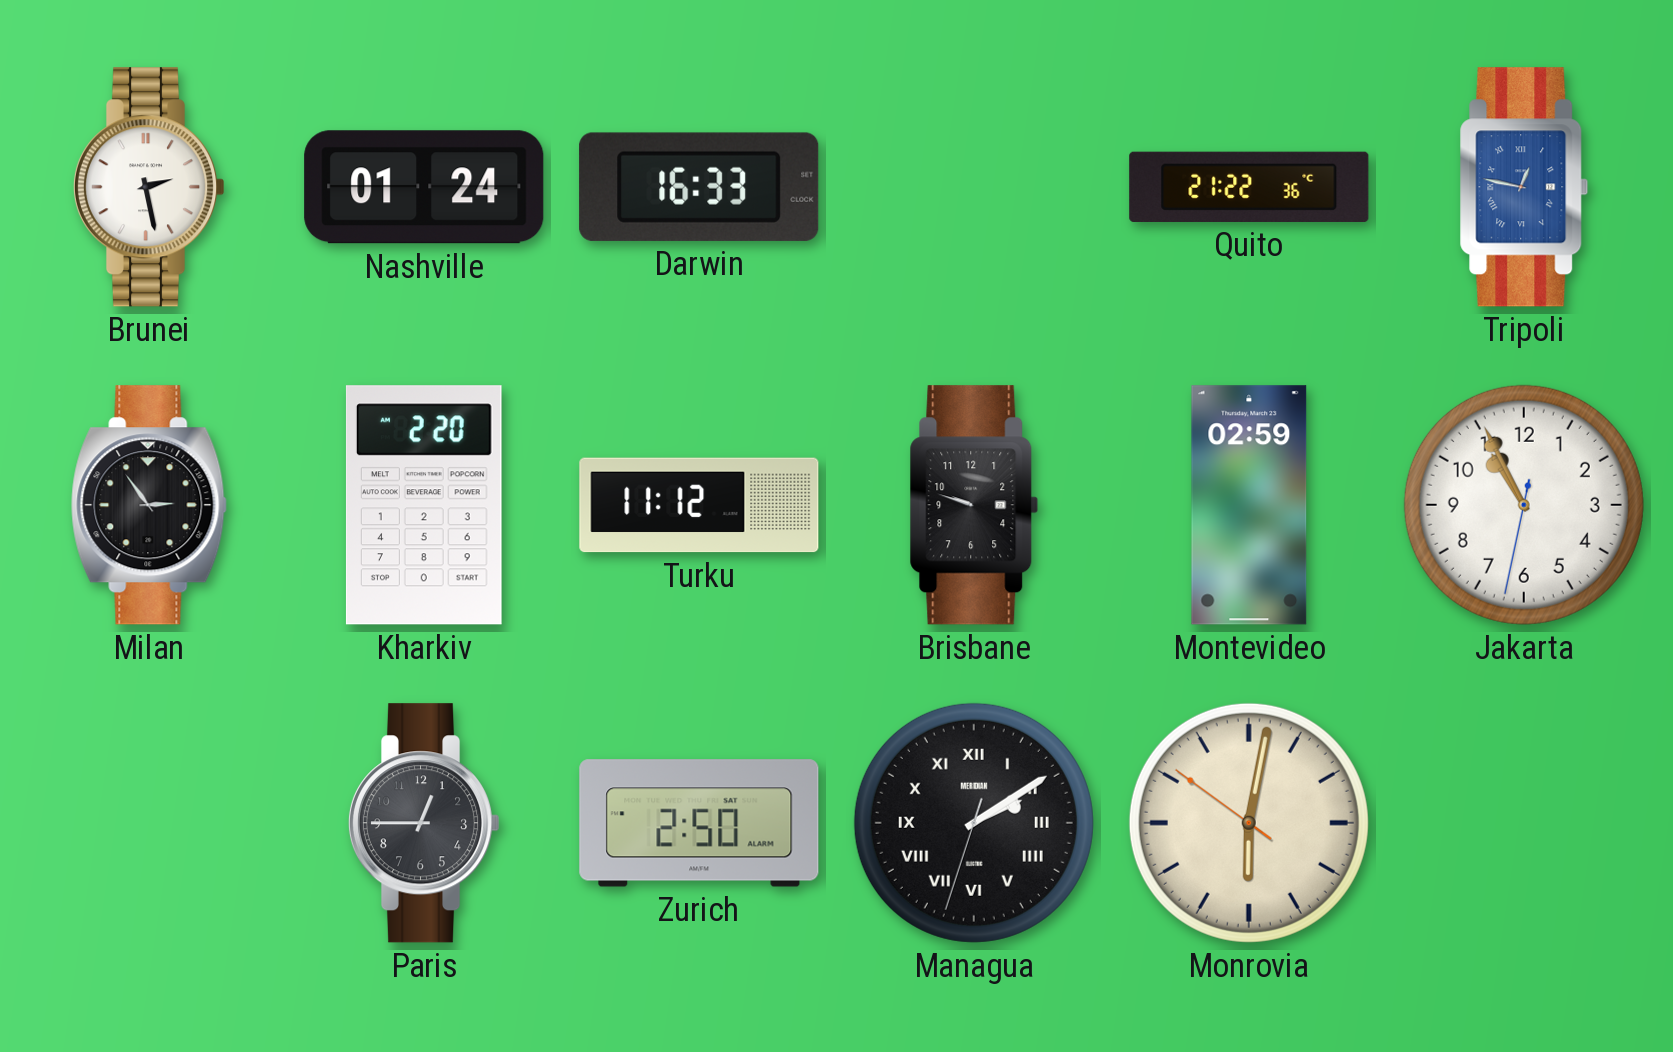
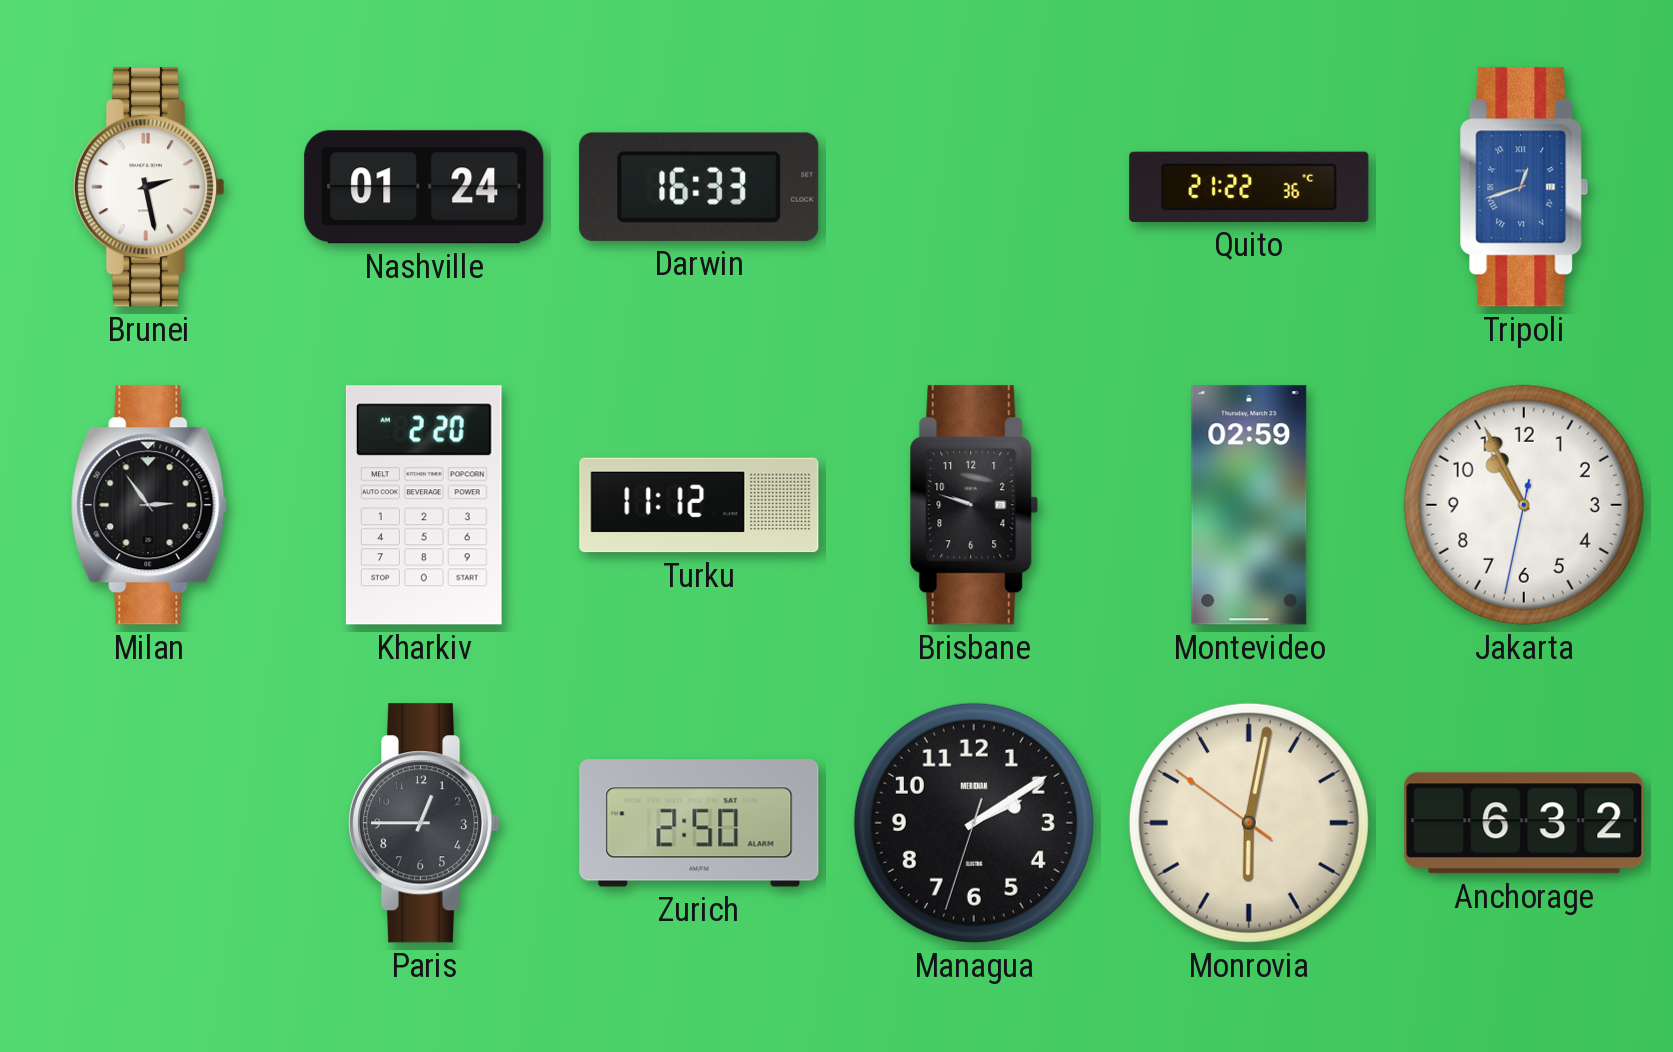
Tripoli: 12:47 -> 12:42 (1524, 187)
Managua numerals: Roman -> Arabic (974, 823)
Anchorage: none -> 6:32 (1524, 823)
